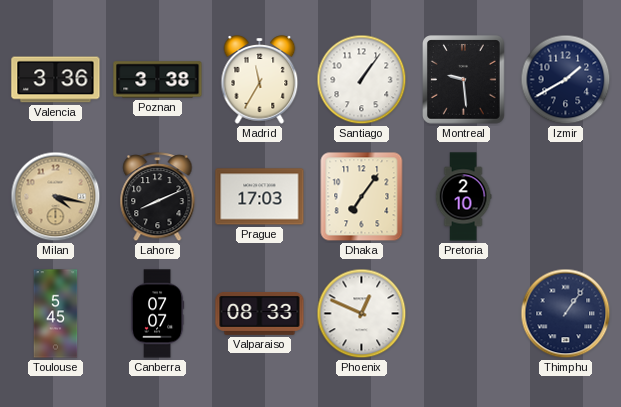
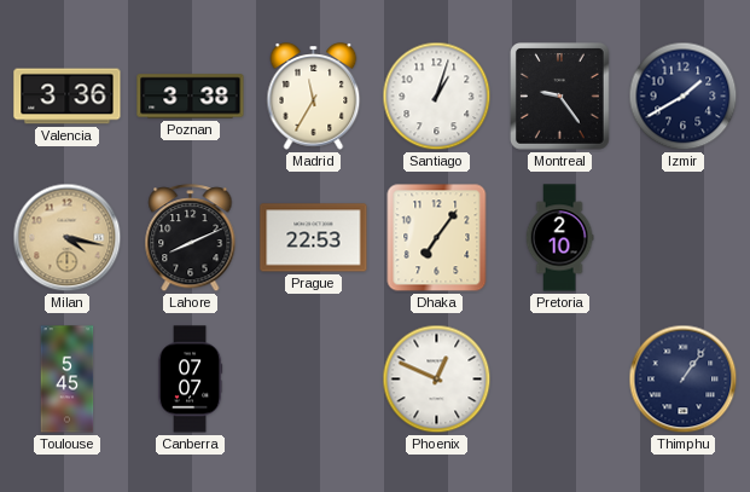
Santiago: 1:06 -> 1:03 (437, 97)
Montreal: 9:29 -> 9:24 (560, 97)
Prague: 17:03 -> 22:53 (314, 238)
Valparaiso: 08:33 -> none (260, 313)
